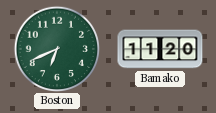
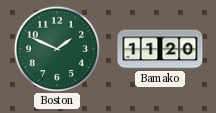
Boston: 6:41 -> 1:49 (56, 48)
